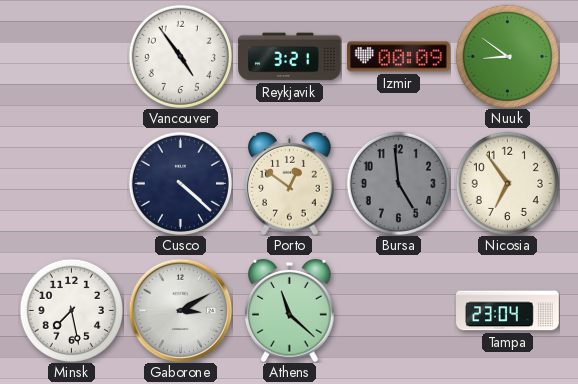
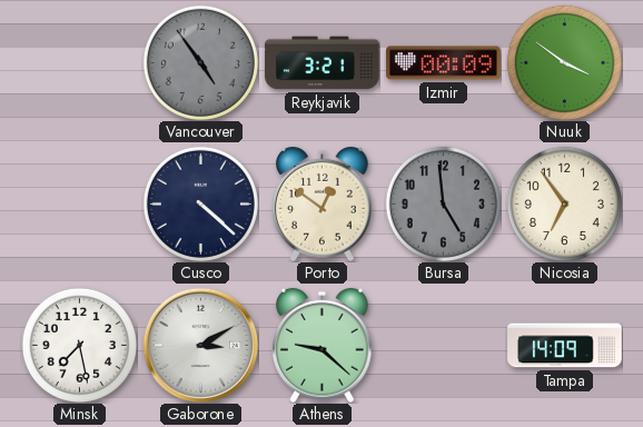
Vancouver dial: white -> grey (200, 62)
Nuuk: 8:51 -> 3:51 (564, 62)
Athens: 11:22 -> 9:22 (323, 345)
Tampa: 23:04 -> 14:09 (565, 346)
